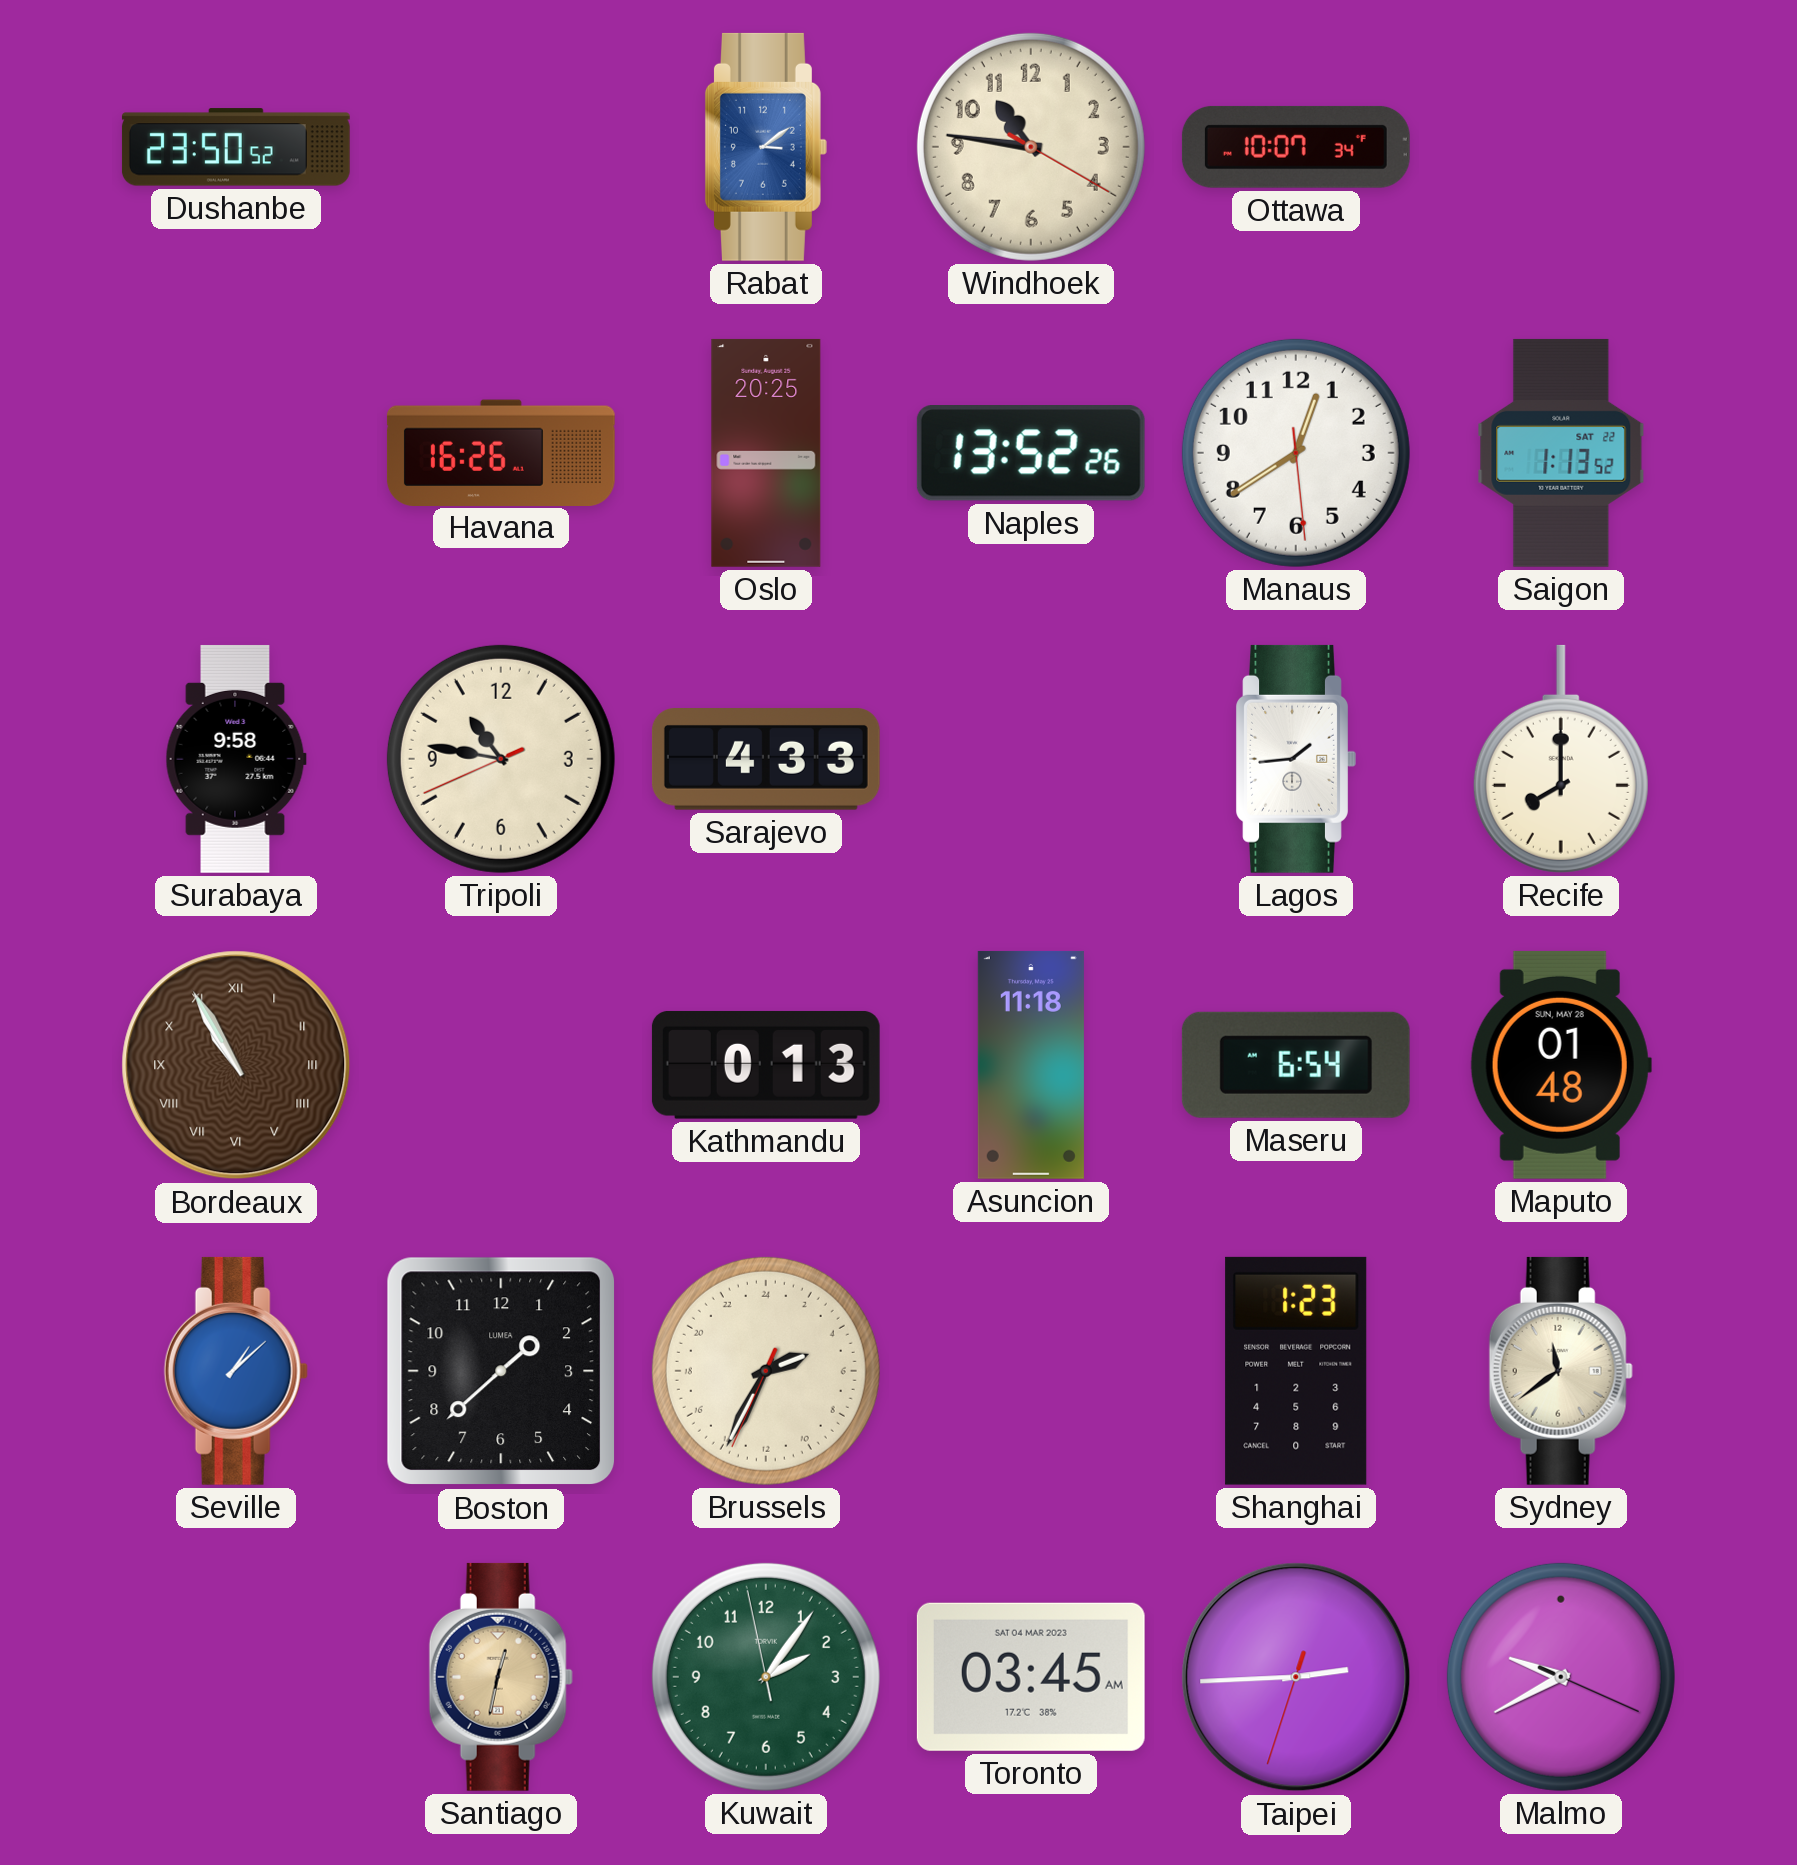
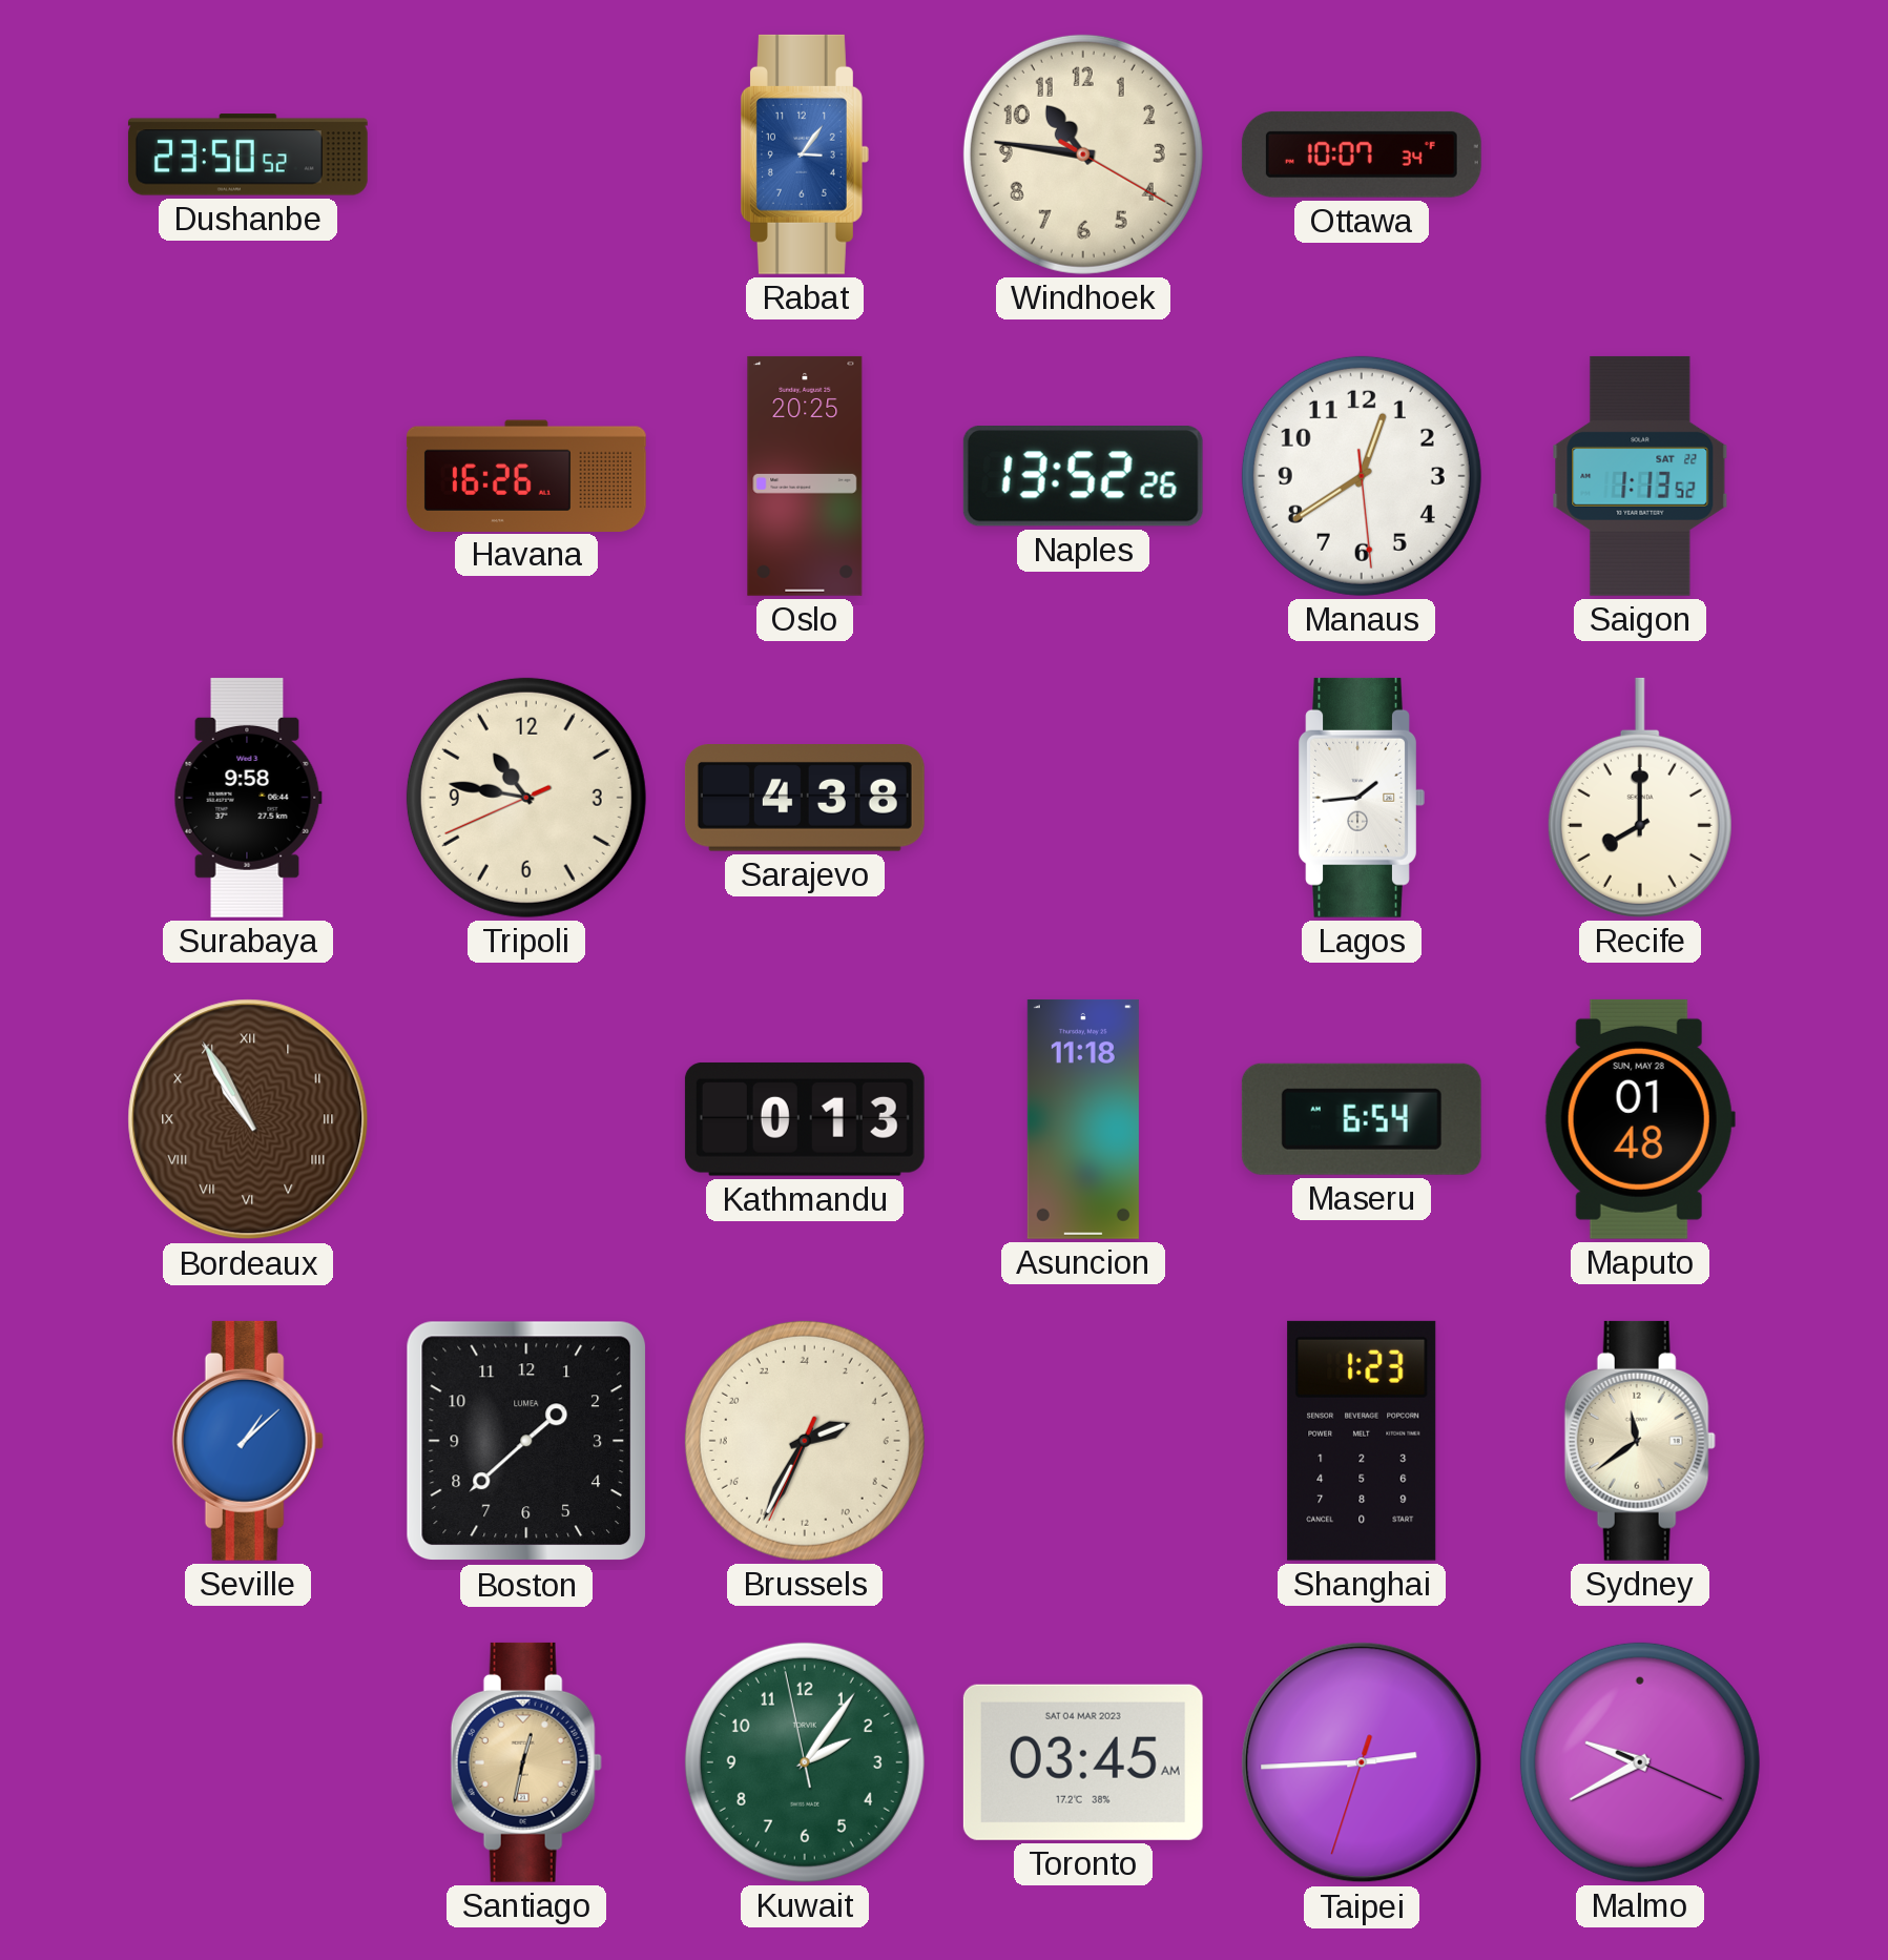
Rabat: 3:09 -> 3:06 (805, 154)
Sarajevo: 4:33 -> 4:38 (805, 799)
